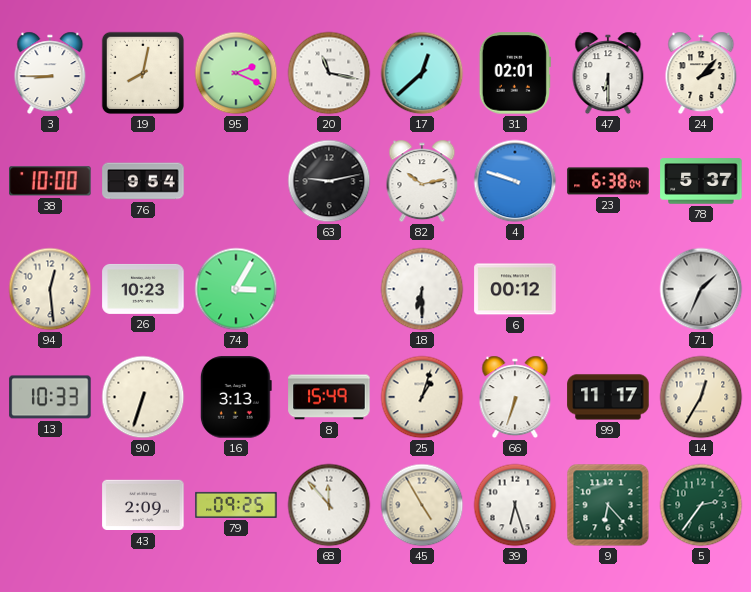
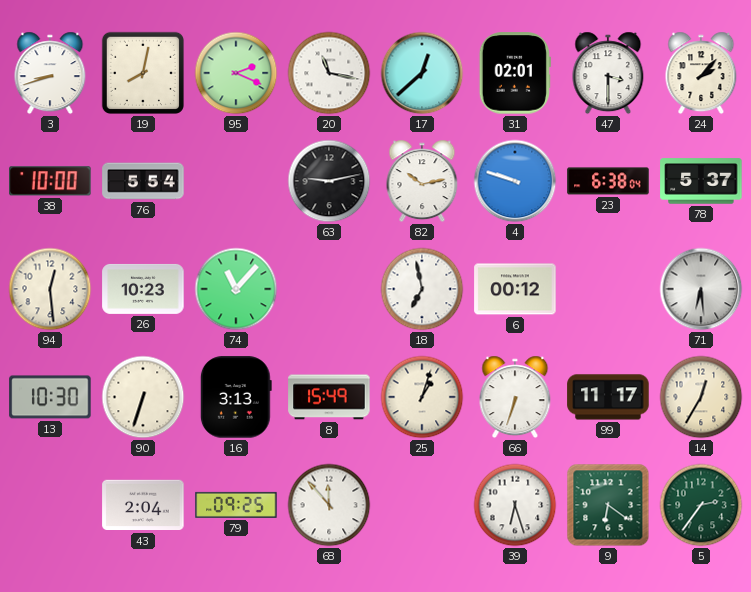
3: 8:45 -> 8:42 (50, 73)
47: 6:30 -> 3:30 (608, 73)
76: 9:54 -> 5:54 (143, 181)
74: 3:05 -> 11:07 (236, 289)
18: 6:30 -> 6:58 (422, 289)
71: 1:34 -> 6:29 (701, 289)
13: 10:33 -> 10:30 (50, 397)
43: 2:09 -> 2:04 (143, 505)
45: 4:55 -> none (422, 505)
9: 6:23 -> 6:21 (608, 505)
